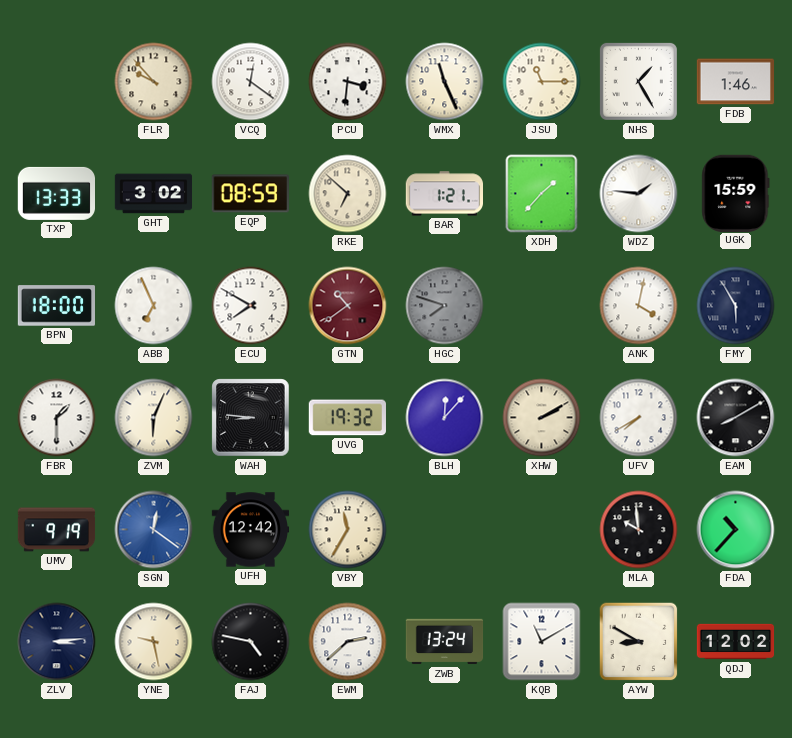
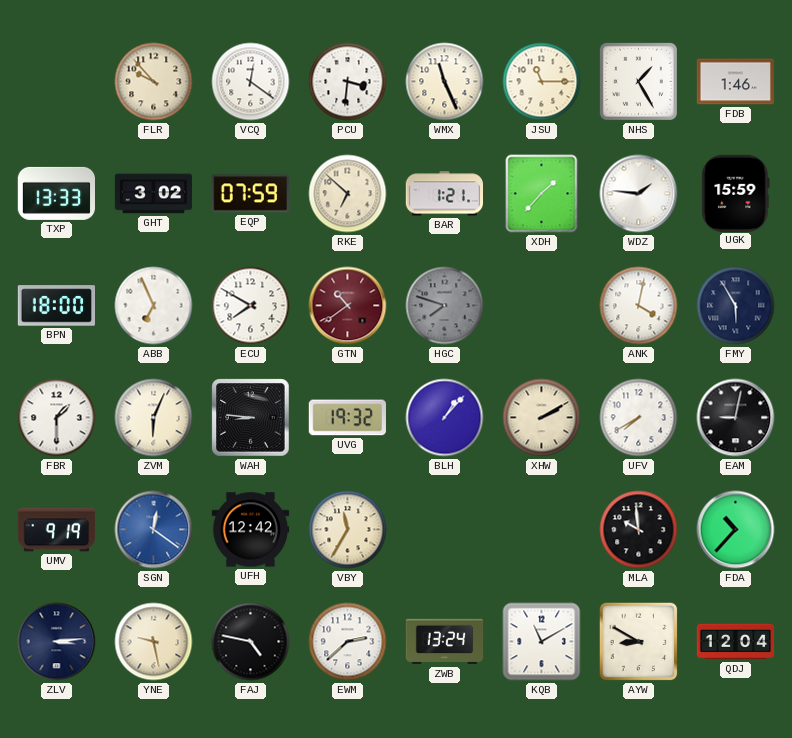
EQP: 08:59 -> 07:59 (250, 194)
BLH: 12:07 -> 1:07 (445, 418)
EAM: 8:10 -> 9:02 (736, 418)
QDJ: 12:02 -> 12:04 (736, 642)
